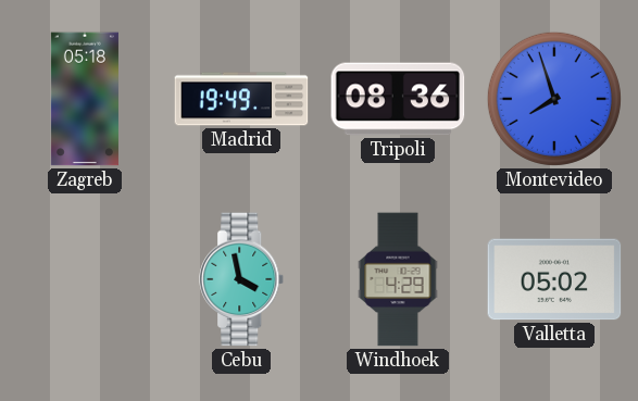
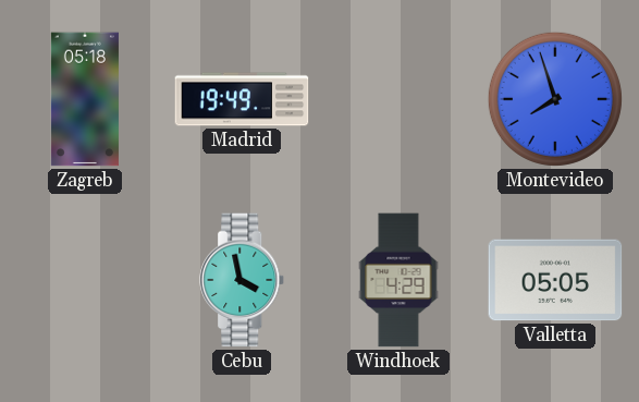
Tripoli: 08:36 -> none (398, 99)
Valletta: 05:02 -> 05:05 (555, 280)
